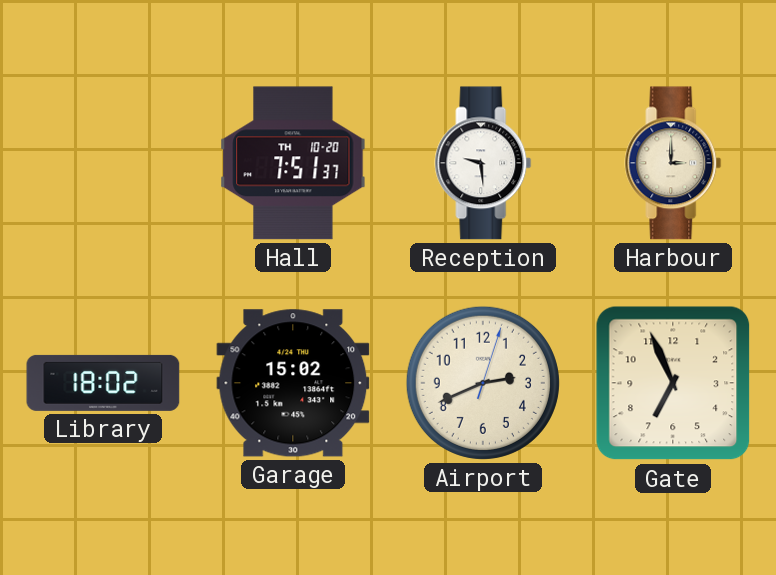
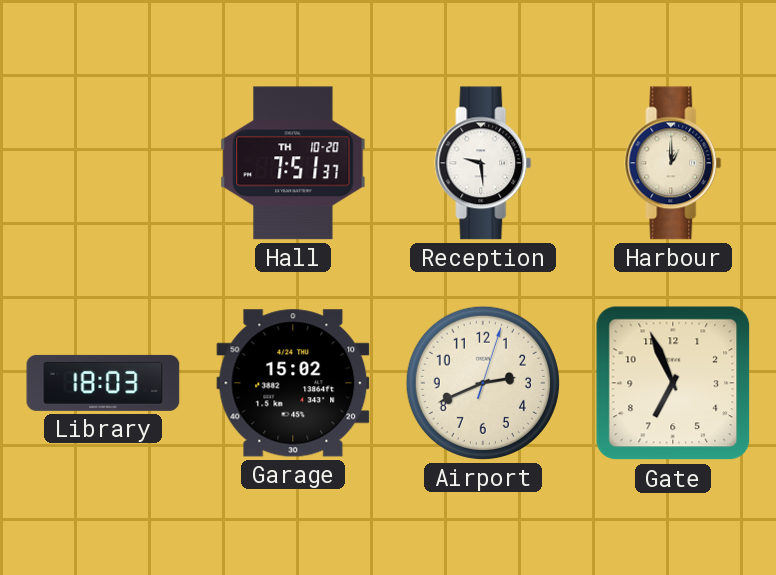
Harbour: 3:00 -> 1:00 (673, 163)
Library: 18:02 -> 18:03 (103, 383)
